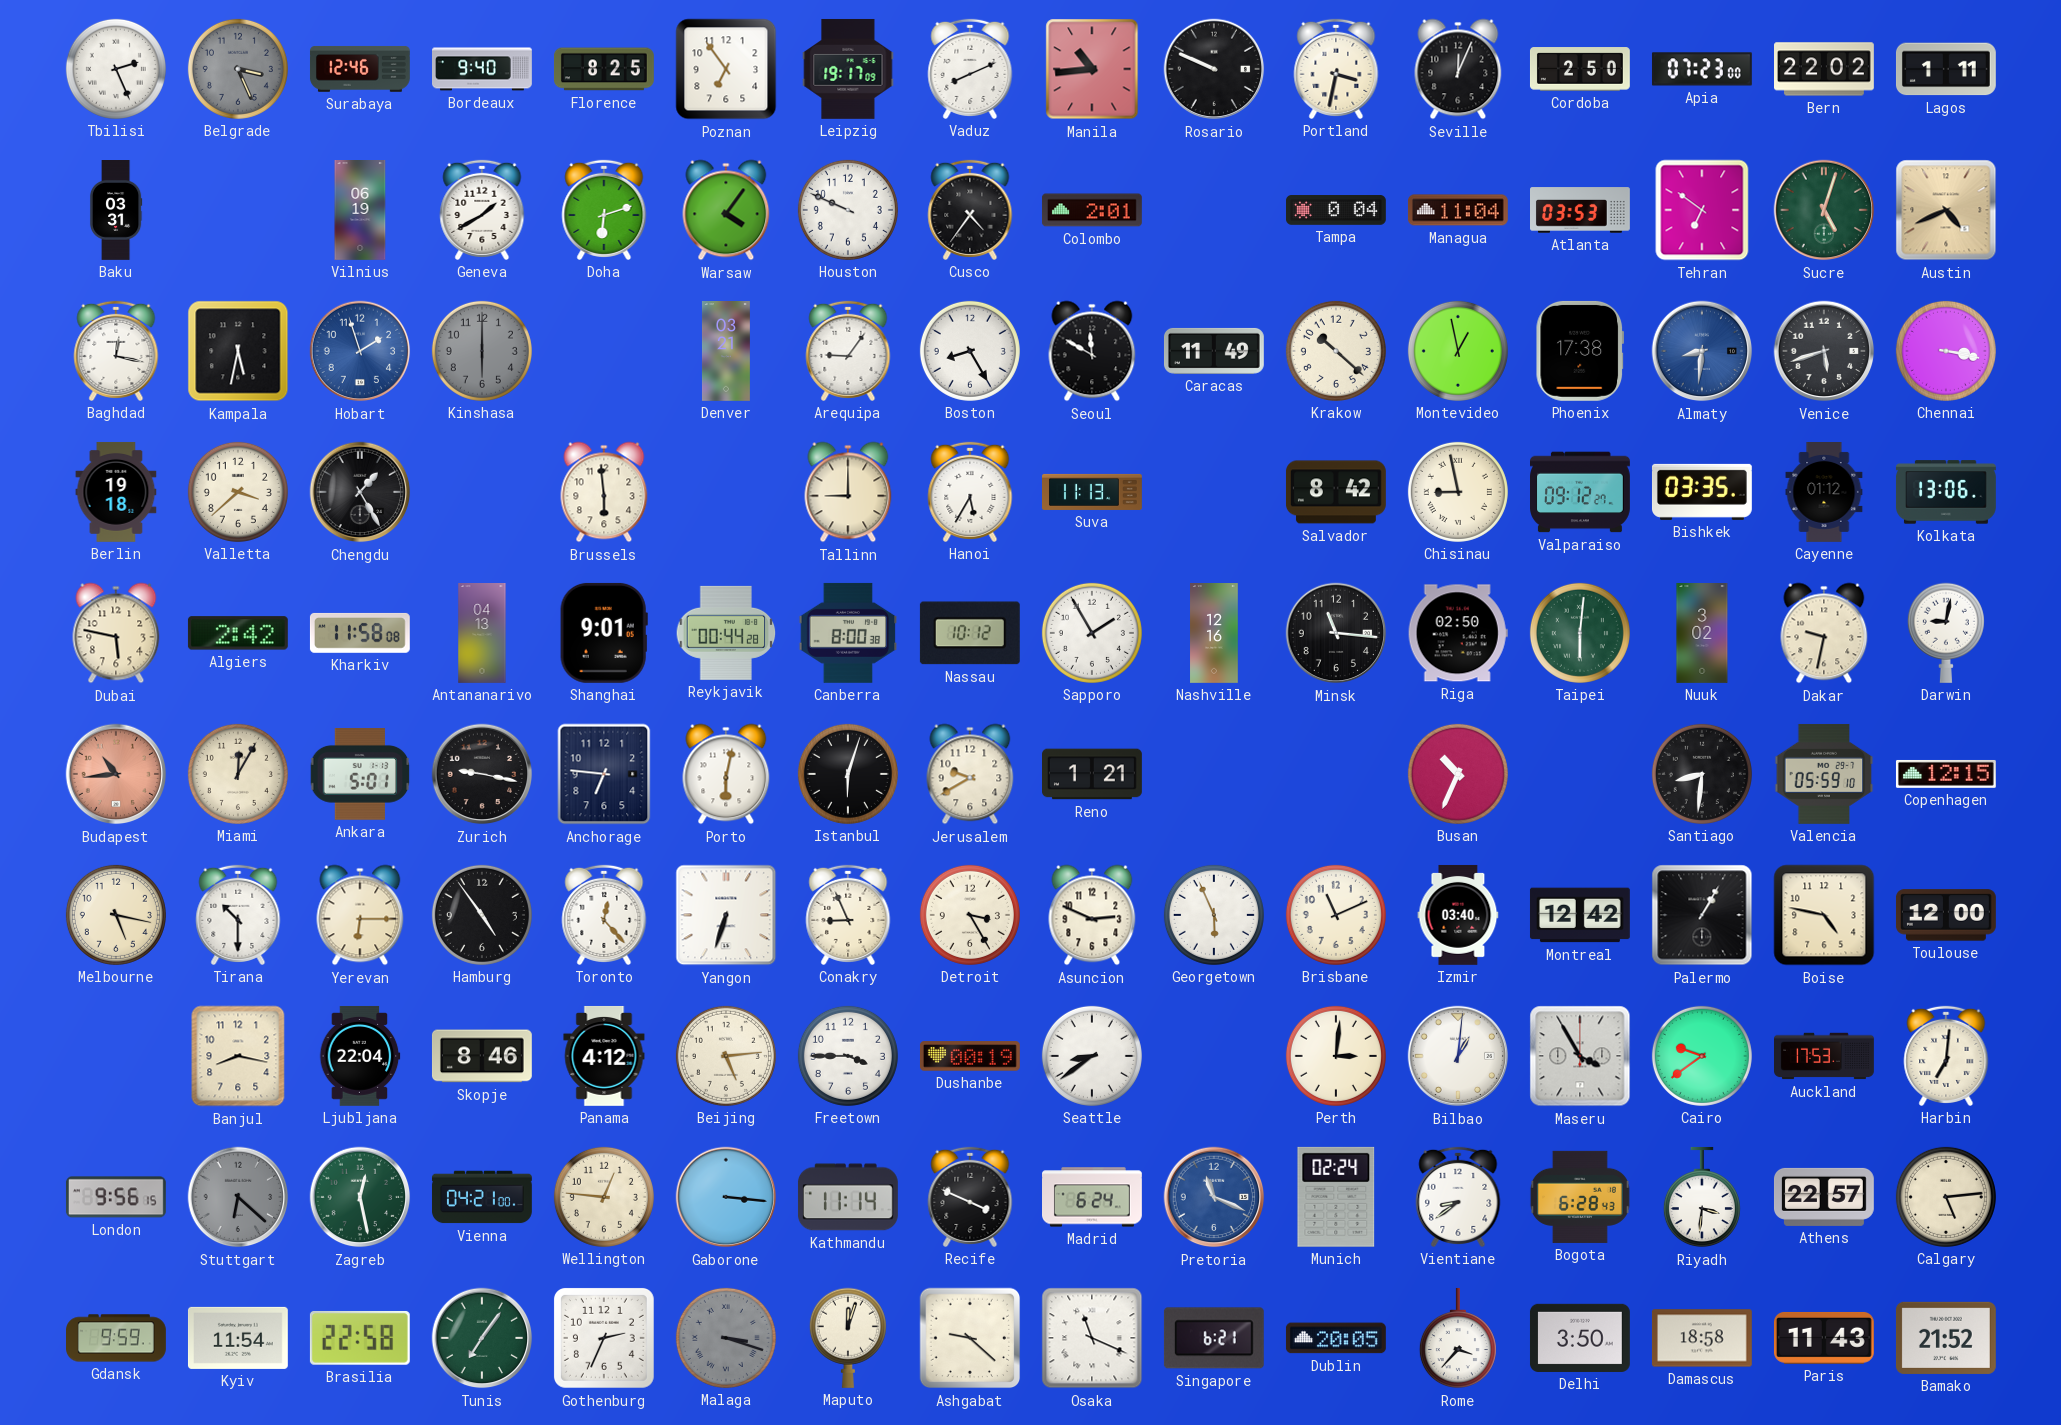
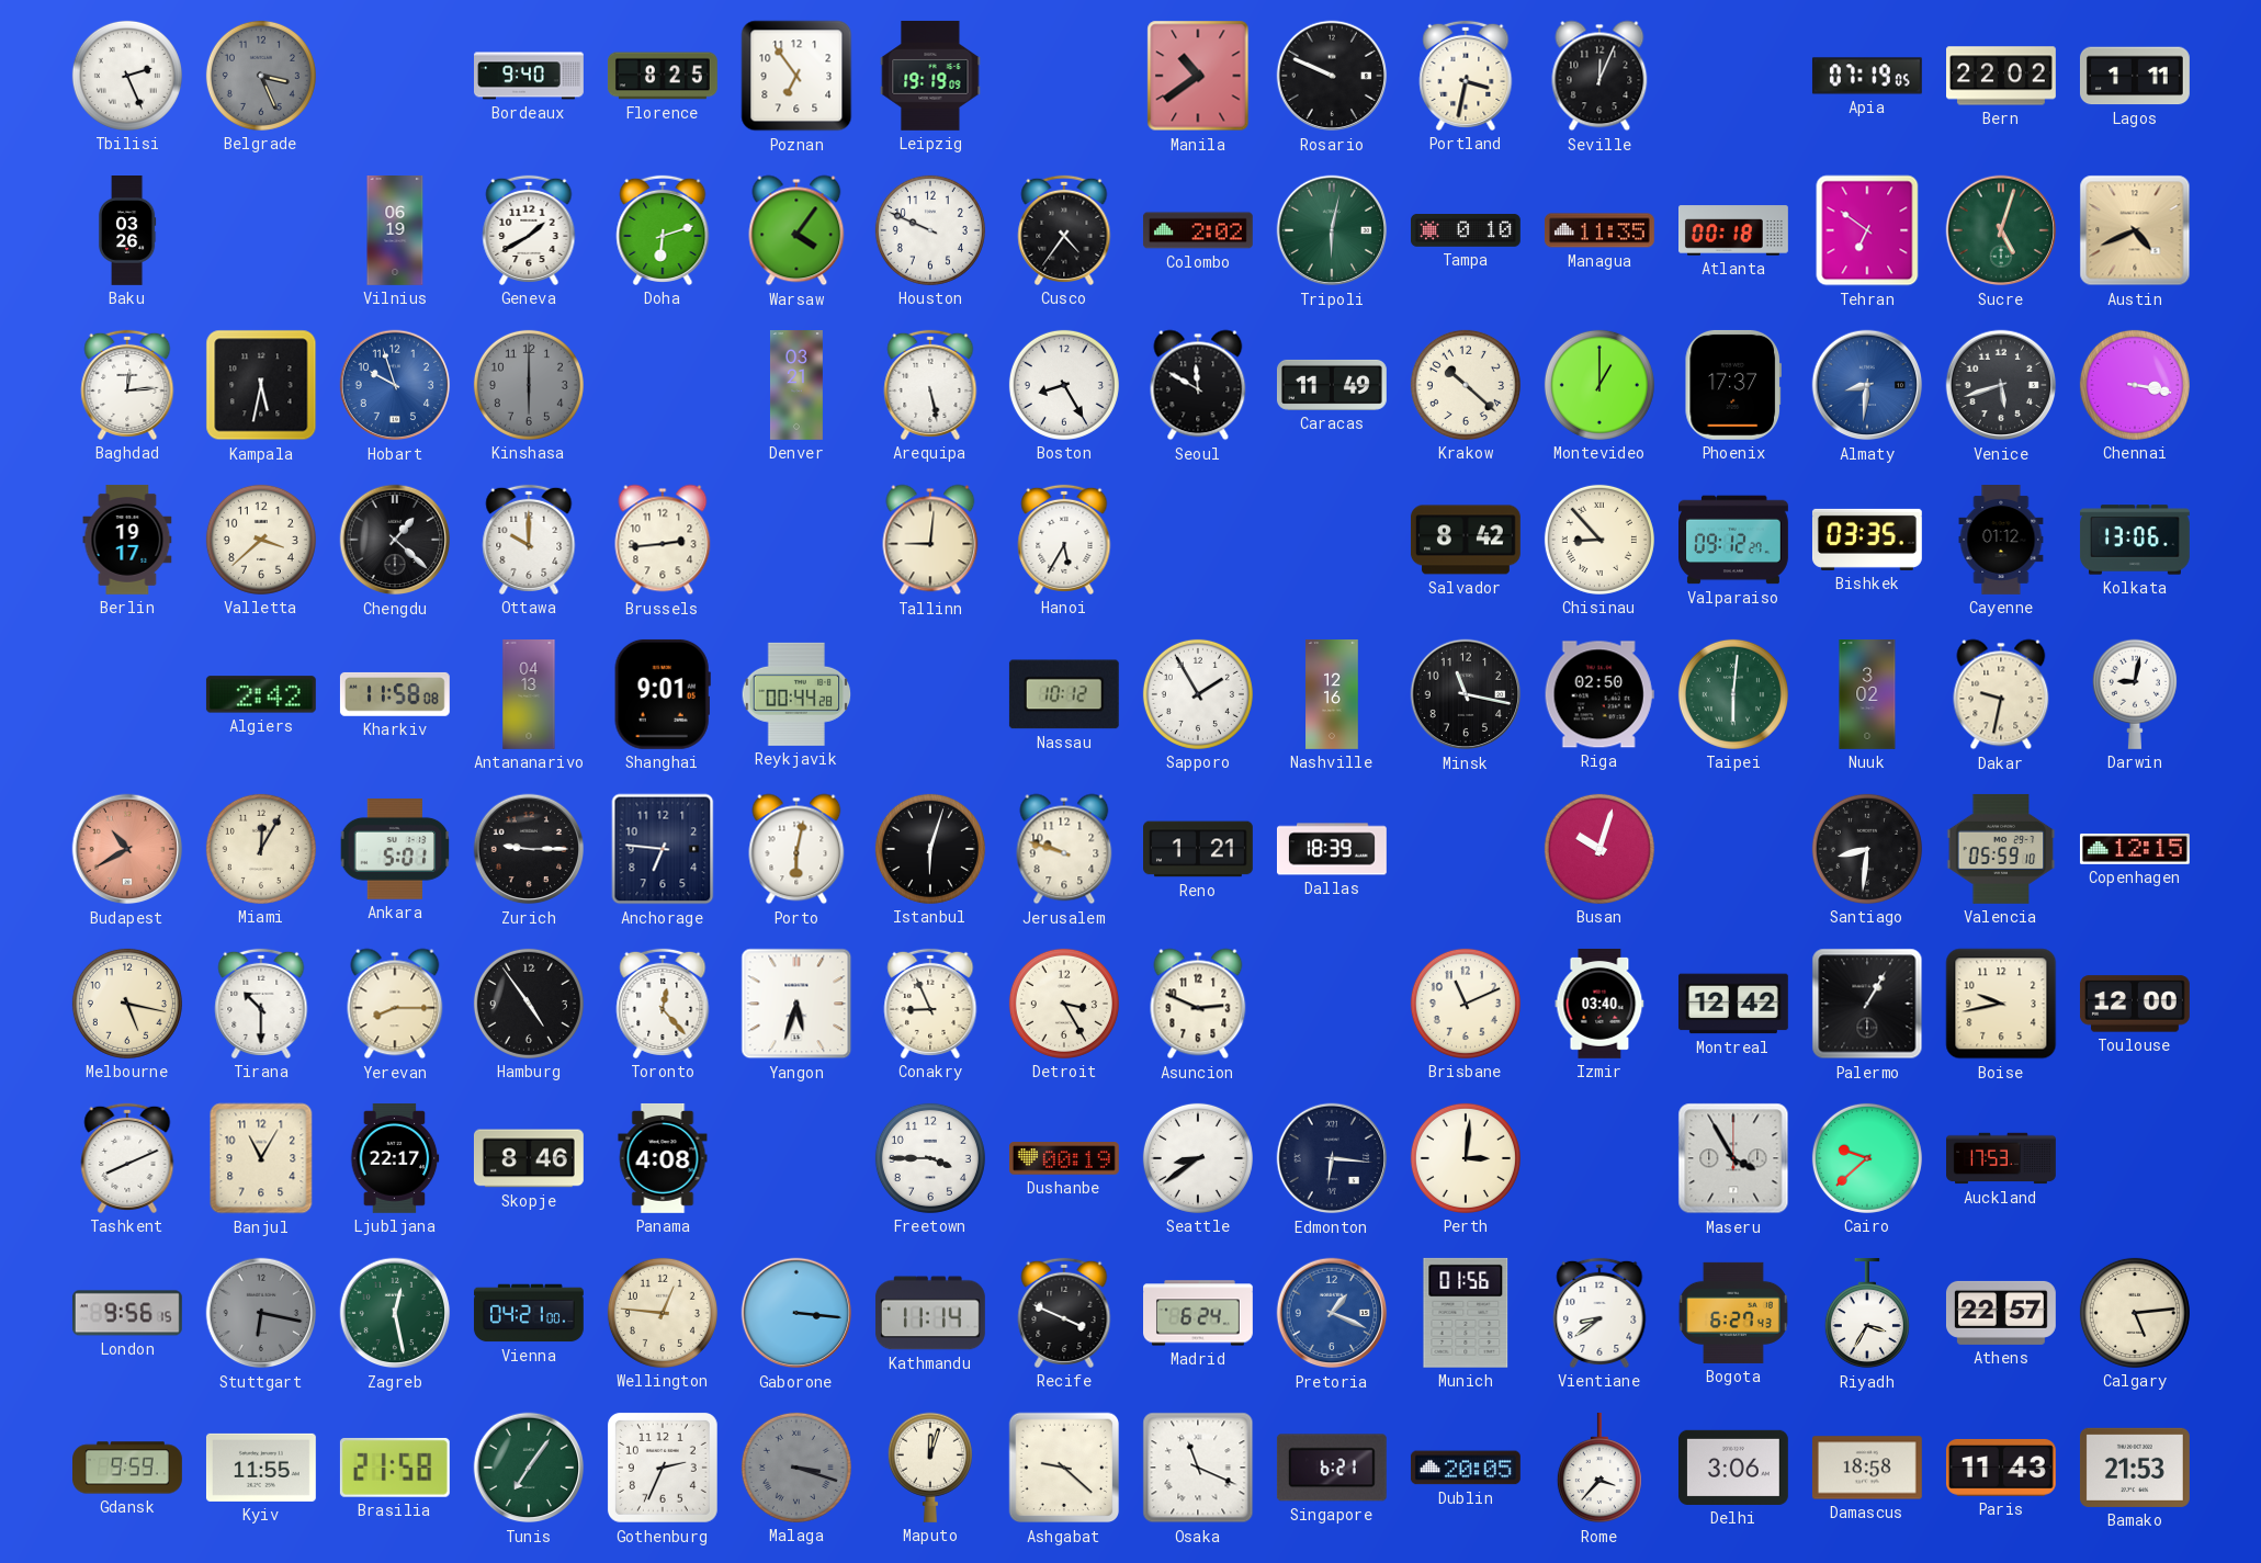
Surabaya: 12:46 -> none (360, 69)
Leipzig: 19:17 -> 19:19 (930, 76)
Vaduz: 8:11 -> none (970, 69)
Manila: 10:44 -> 10:39 (1198, 76)
Cordoba: 2:50 -> none (1580, 69)
Apia: 07:23 -> 07:19 (1867, 76)
Baku: 03:31 -> 03:26 (127, 231)
Colombo: 2:01 -> 2:02 (1198, 230)
Tripoli: none -> 6:02 (1332, 230)
Tampa: 0:04 -> 0:10 (1467, 231)
Managua: 11:04 -> 11:35 (1599, 230)
Atlanta: 03:53 -> 00:18 (1734, 230)
Baghdad: 12:17 -> 12:14 (127, 385)
Hobart: 1:57 -> 9:57 (395, 385)
Arequipa: 9:06 -> 5:28 (930, 385)
Montevideo: 12:58 -> 1:00 (1599, 385)
Phoenix: 17:38 -> 17:37 (1732, 385)
Berlin: 19:18 -> 19:17 (127, 540)
Chengdu: 1:25 -> 1:22 (395, 540)
Ottawa: none -> 10:00 (529, 540)
Brussels: 5:59 -> 2:44 (663, 540)
Tallinn: 9:00 -> 9:01 (930, 540)
Suva: 11:13 -> none (1093, 492)
Chisinau: 8:58 -> 8:53 (1599, 540)
Dubai: 5:47 -> none (116, 633)
Canberra: 8:00 -> none (848, 633)
Minsk: 11:16 -> 11:17 (1466, 694)
Budapest: 10:44 -> 10:40 (127, 849)
Zurich: 9:17 -> 9:15 (529, 849)
Jerusalem: 9:40 -> 9:48 (1064, 849)
Dallas: none -> 18:39 (1332, 849)
Busan: 10:34 -> 10:03 (1599, 849)
Yerevan: 6:15 -> 8:15 (395, 1004)
Yangon: 6:33 -> 5:33 (796, 1004)
Georgetown: 5:56 -> none (1214, 915)
Boise: 4:47 -> 9:43 (2001, 1004)
Tashkent: none -> 8:11 (127, 1158)
Banjul: 8:17 -> 11:05 (261, 1158)
Ljubljana: 22:04 -> 22:17 (395, 1158)
Panama: 4:12 -> 4:08 (663, 1158)
Beijing: 5:14 -> none (726, 1056)
Edmonton: none -> 6:16 (1332, 1158)
Bilbao: 1:01 -> none (1458, 1056)
Cairo: 9:39 -> 9:38 (1867, 1158)
Harbin: 7:01 -> none (1946, 1056)
Stuttgart: 6:22 -> 6:17 (261, 1313)
Pretoria: 11:19 -> 1:19 (1332, 1313)
Munich: 02:24 -> 01:56 (1466, 1313)
Bogota: 6:28 -> 6:27 (1733, 1313)
Riyadh: 3:31 -> 3:35 (1867, 1313)
Kyiv: 11:54 -> 11:55 (261, 1468)
Brasilia: 22:58 -> 21:58 (395, 1468)
Delhi: 3:50 -> 3:06 (1733, 1468)
Bamako: 21:52 -> 21:53 (2135, 1468)
